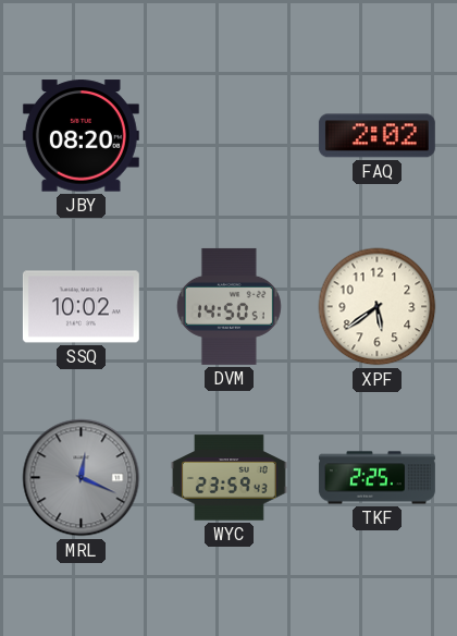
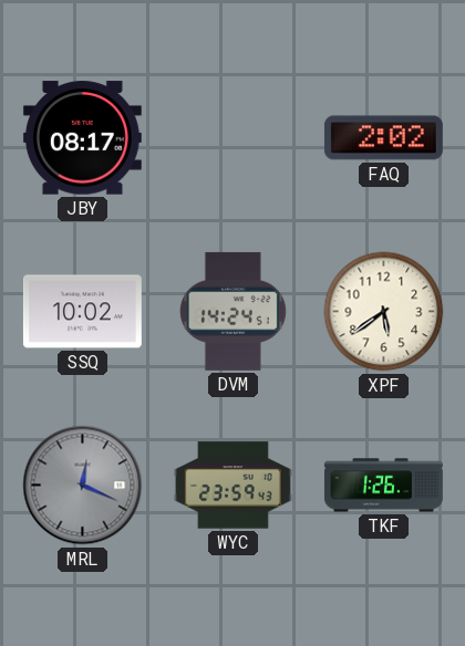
JBY: 08:20 -> 08:17 (82, 138)
DVM: 14:50 -> 14:24 (232, 311)
TKF: 2:25 -> 1:26 (383, 486)
